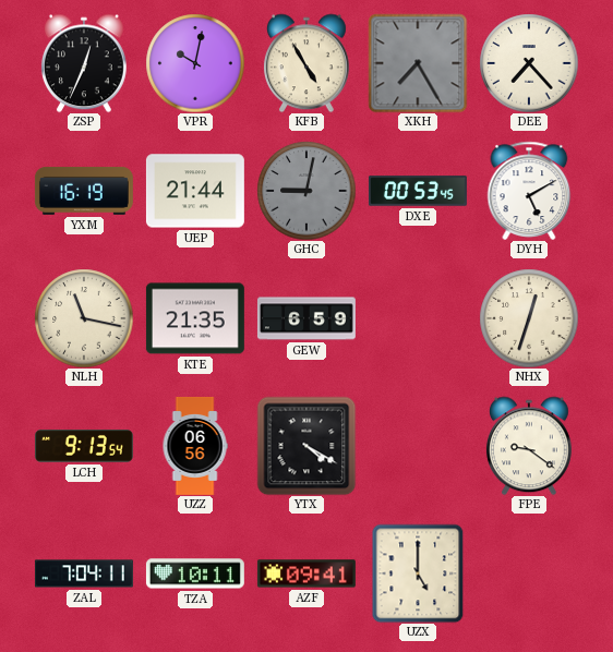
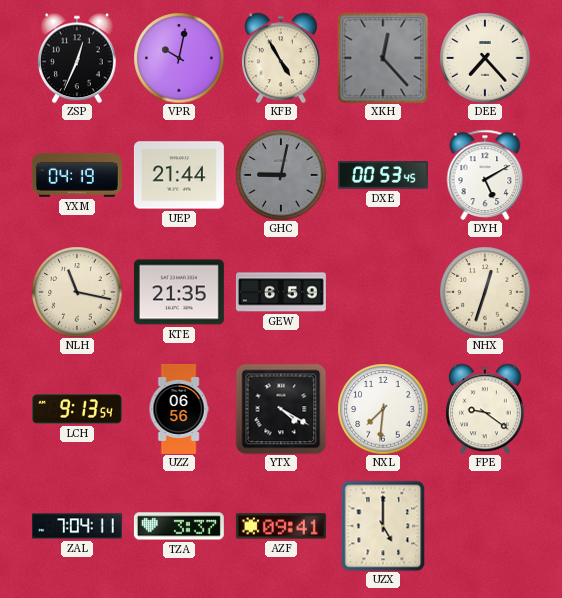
XKH: 7:25 -> 12:23 (383, 58)
YXM: 16:19 -> 04:19 (77, 175)
NXL: none -> 7:31 (383, 409)
TZA: 10:11 -> 3:37 (179, 526)
